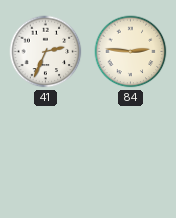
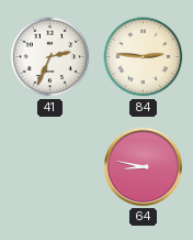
64: none -> 8:47 (143, 166)
